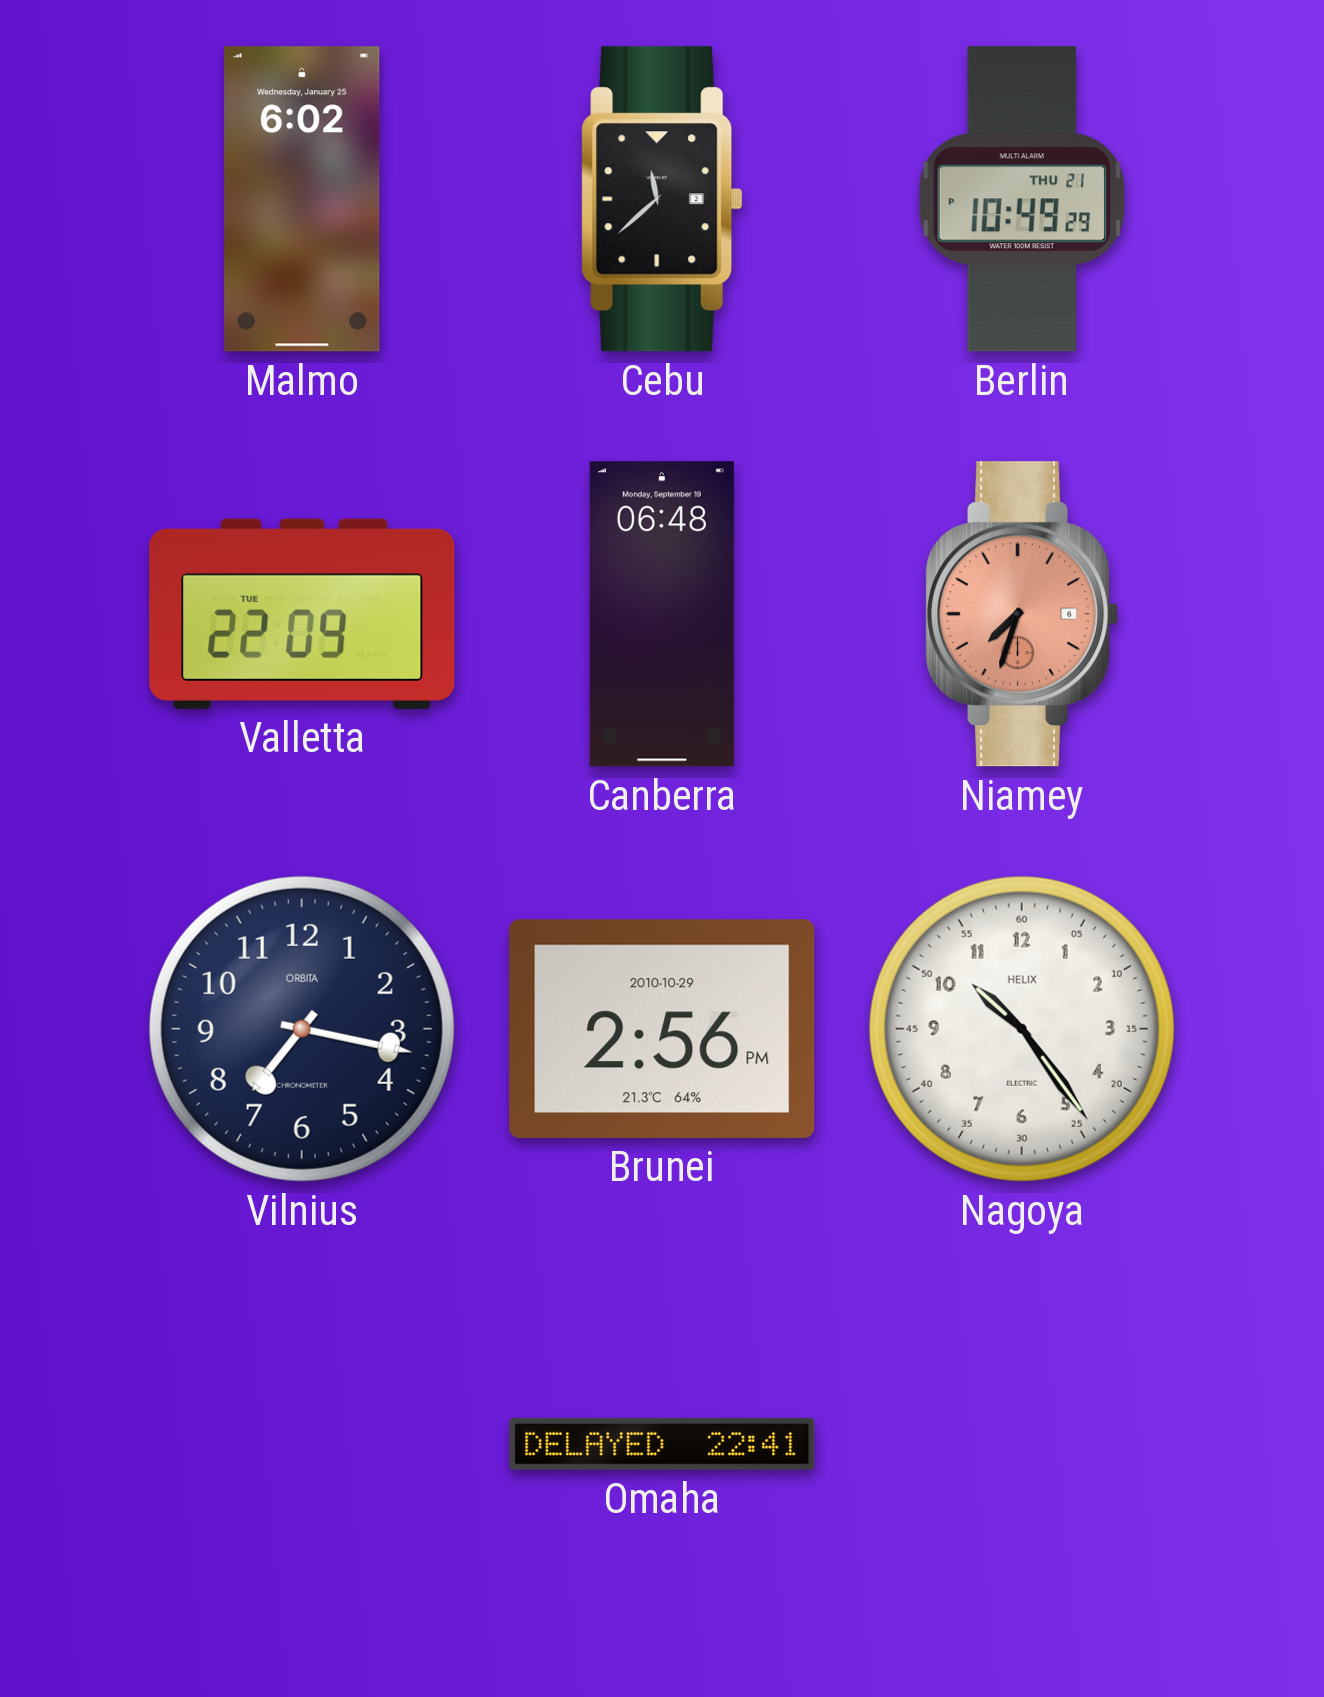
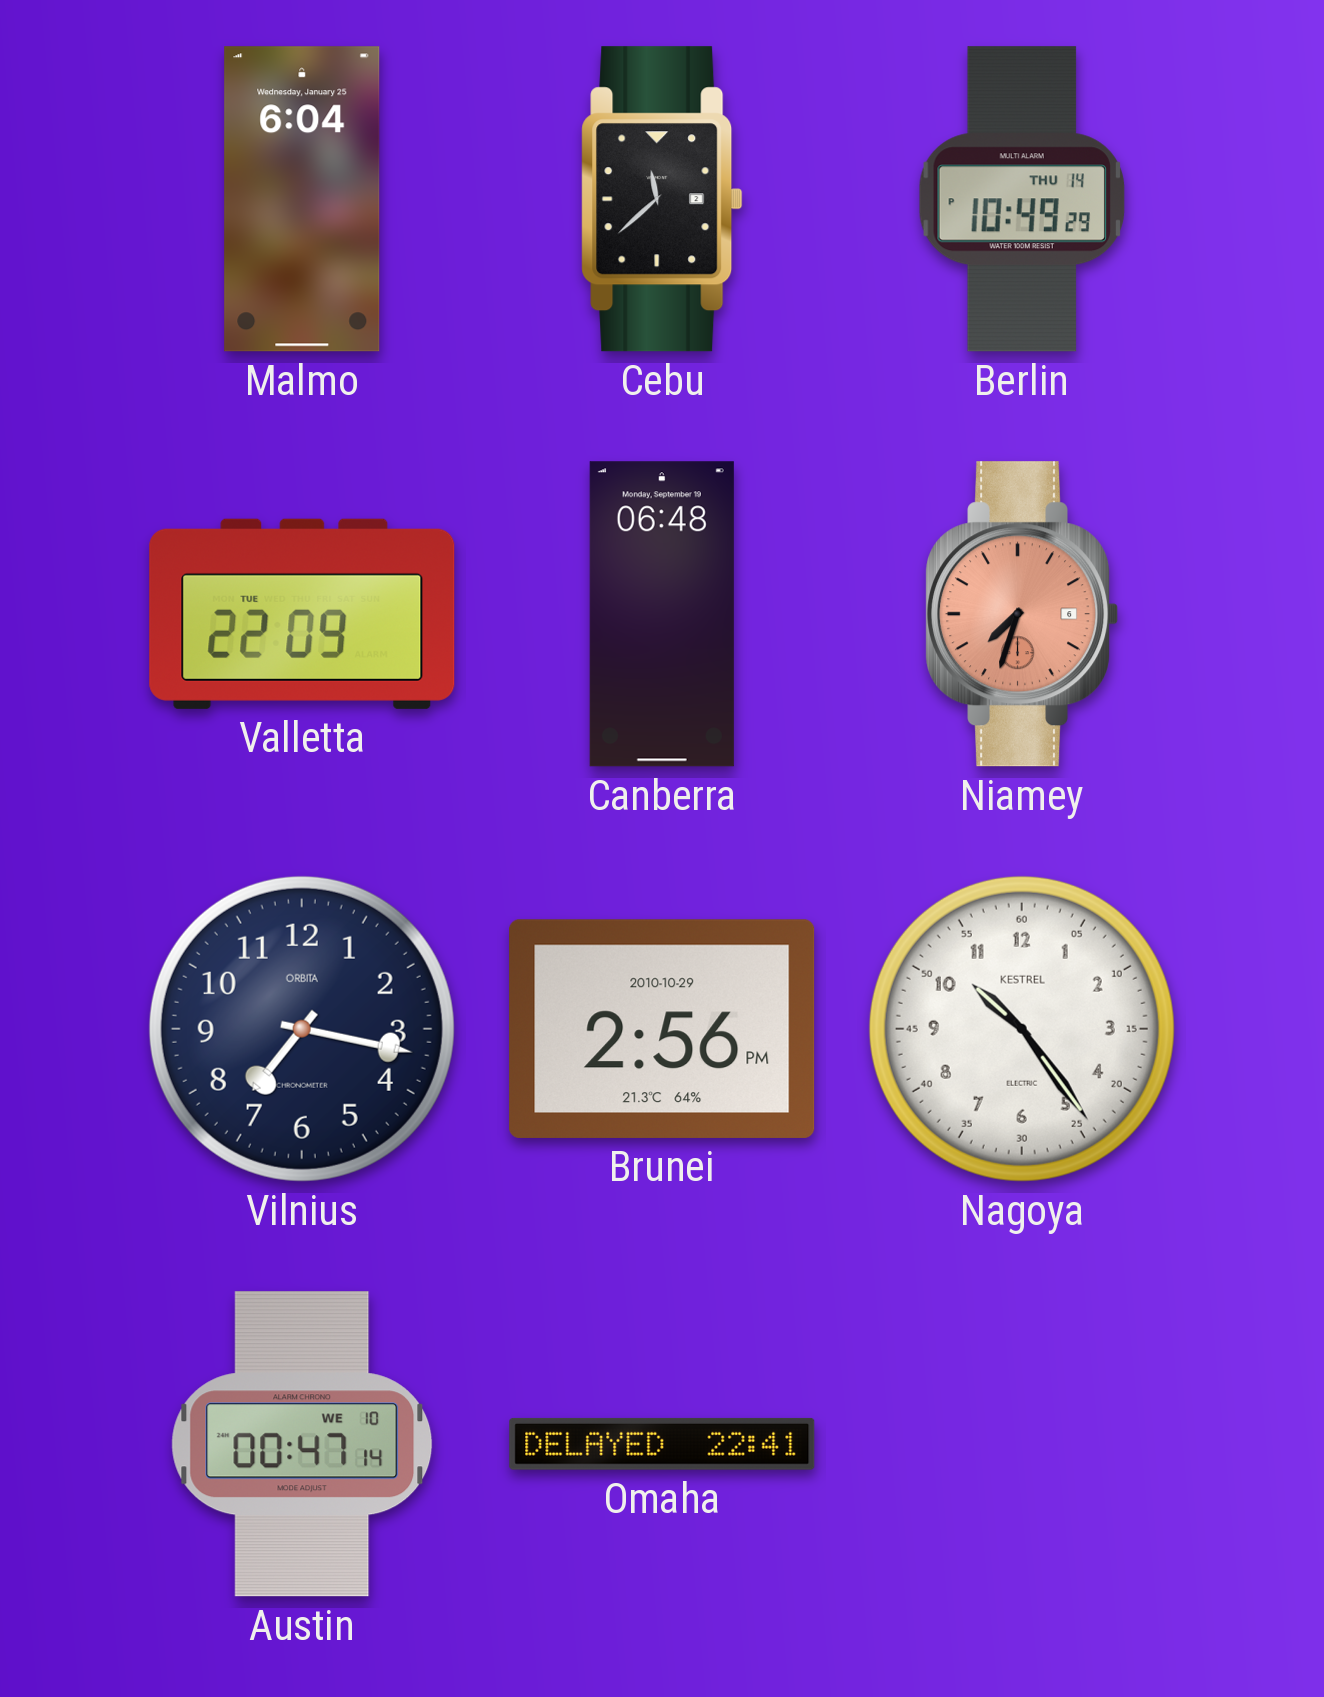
Malmo: 6:02 -> 6:04 (302, 199)
Berlin date: THU 21 -> THU 14 (1022, 199)
Nagoya brand: HELIX -> KESTREL (1022, 1029)
Austin: none -> 00:47 (302, 1444)
